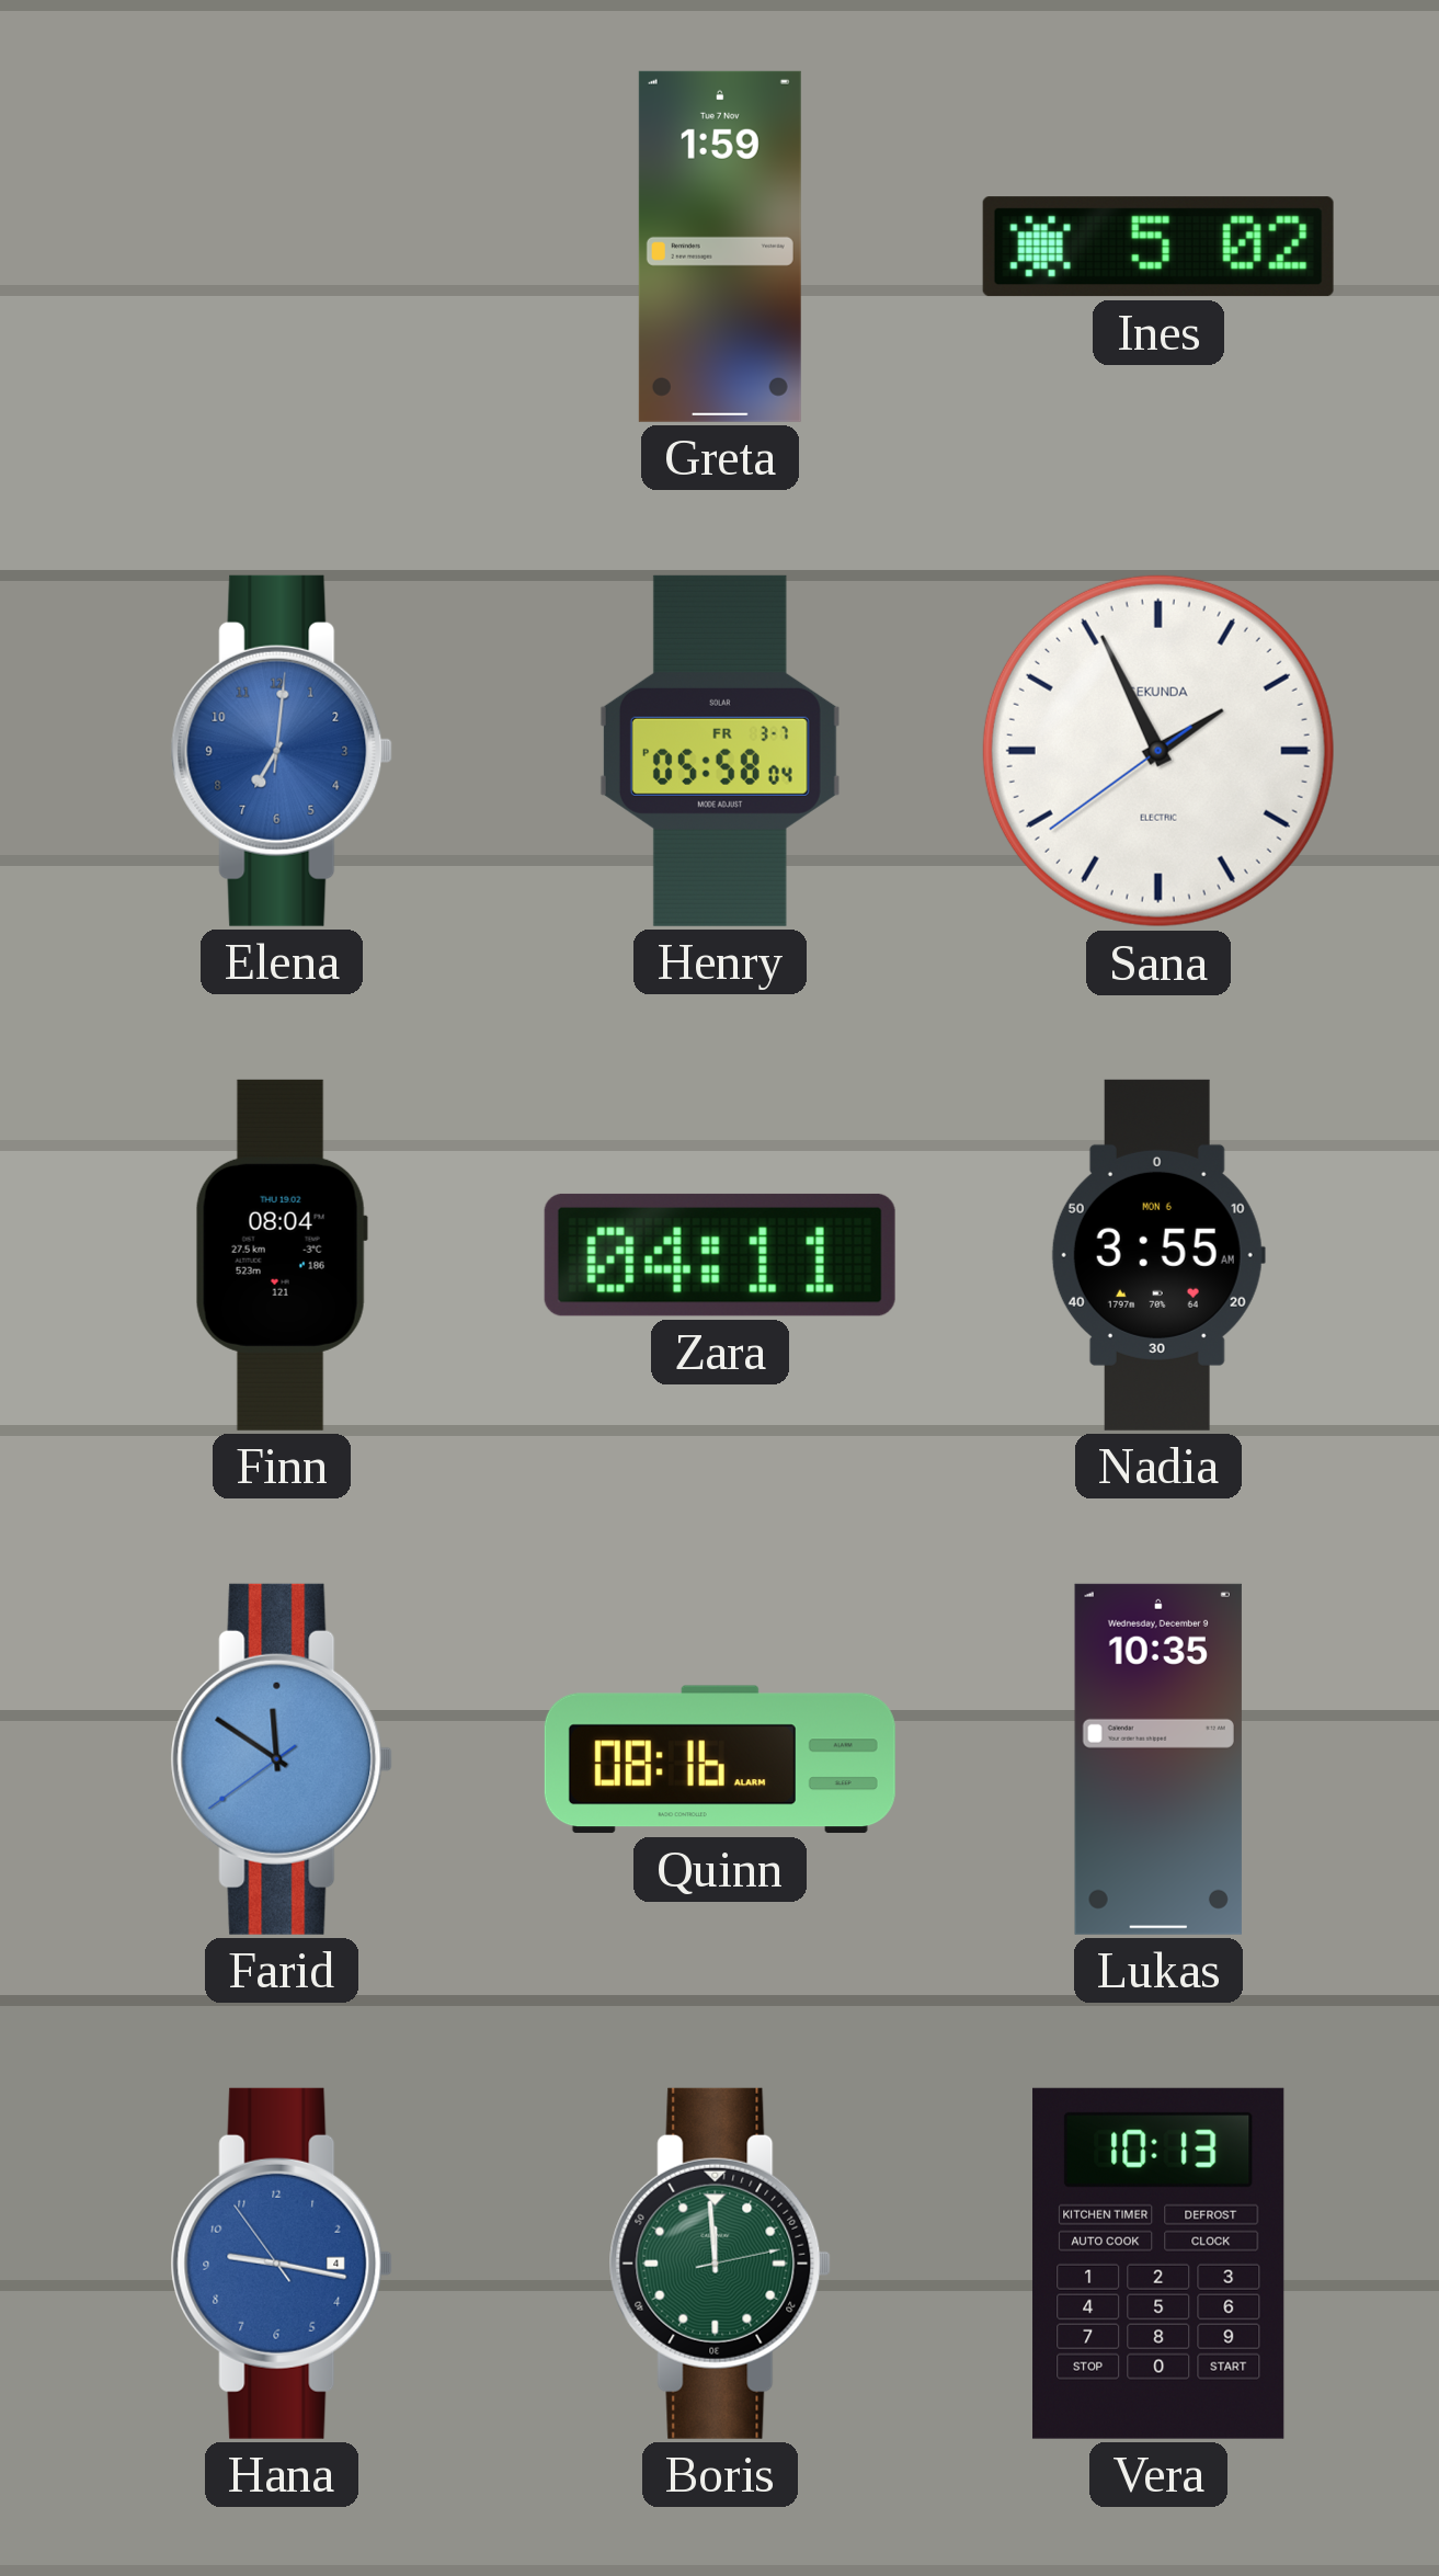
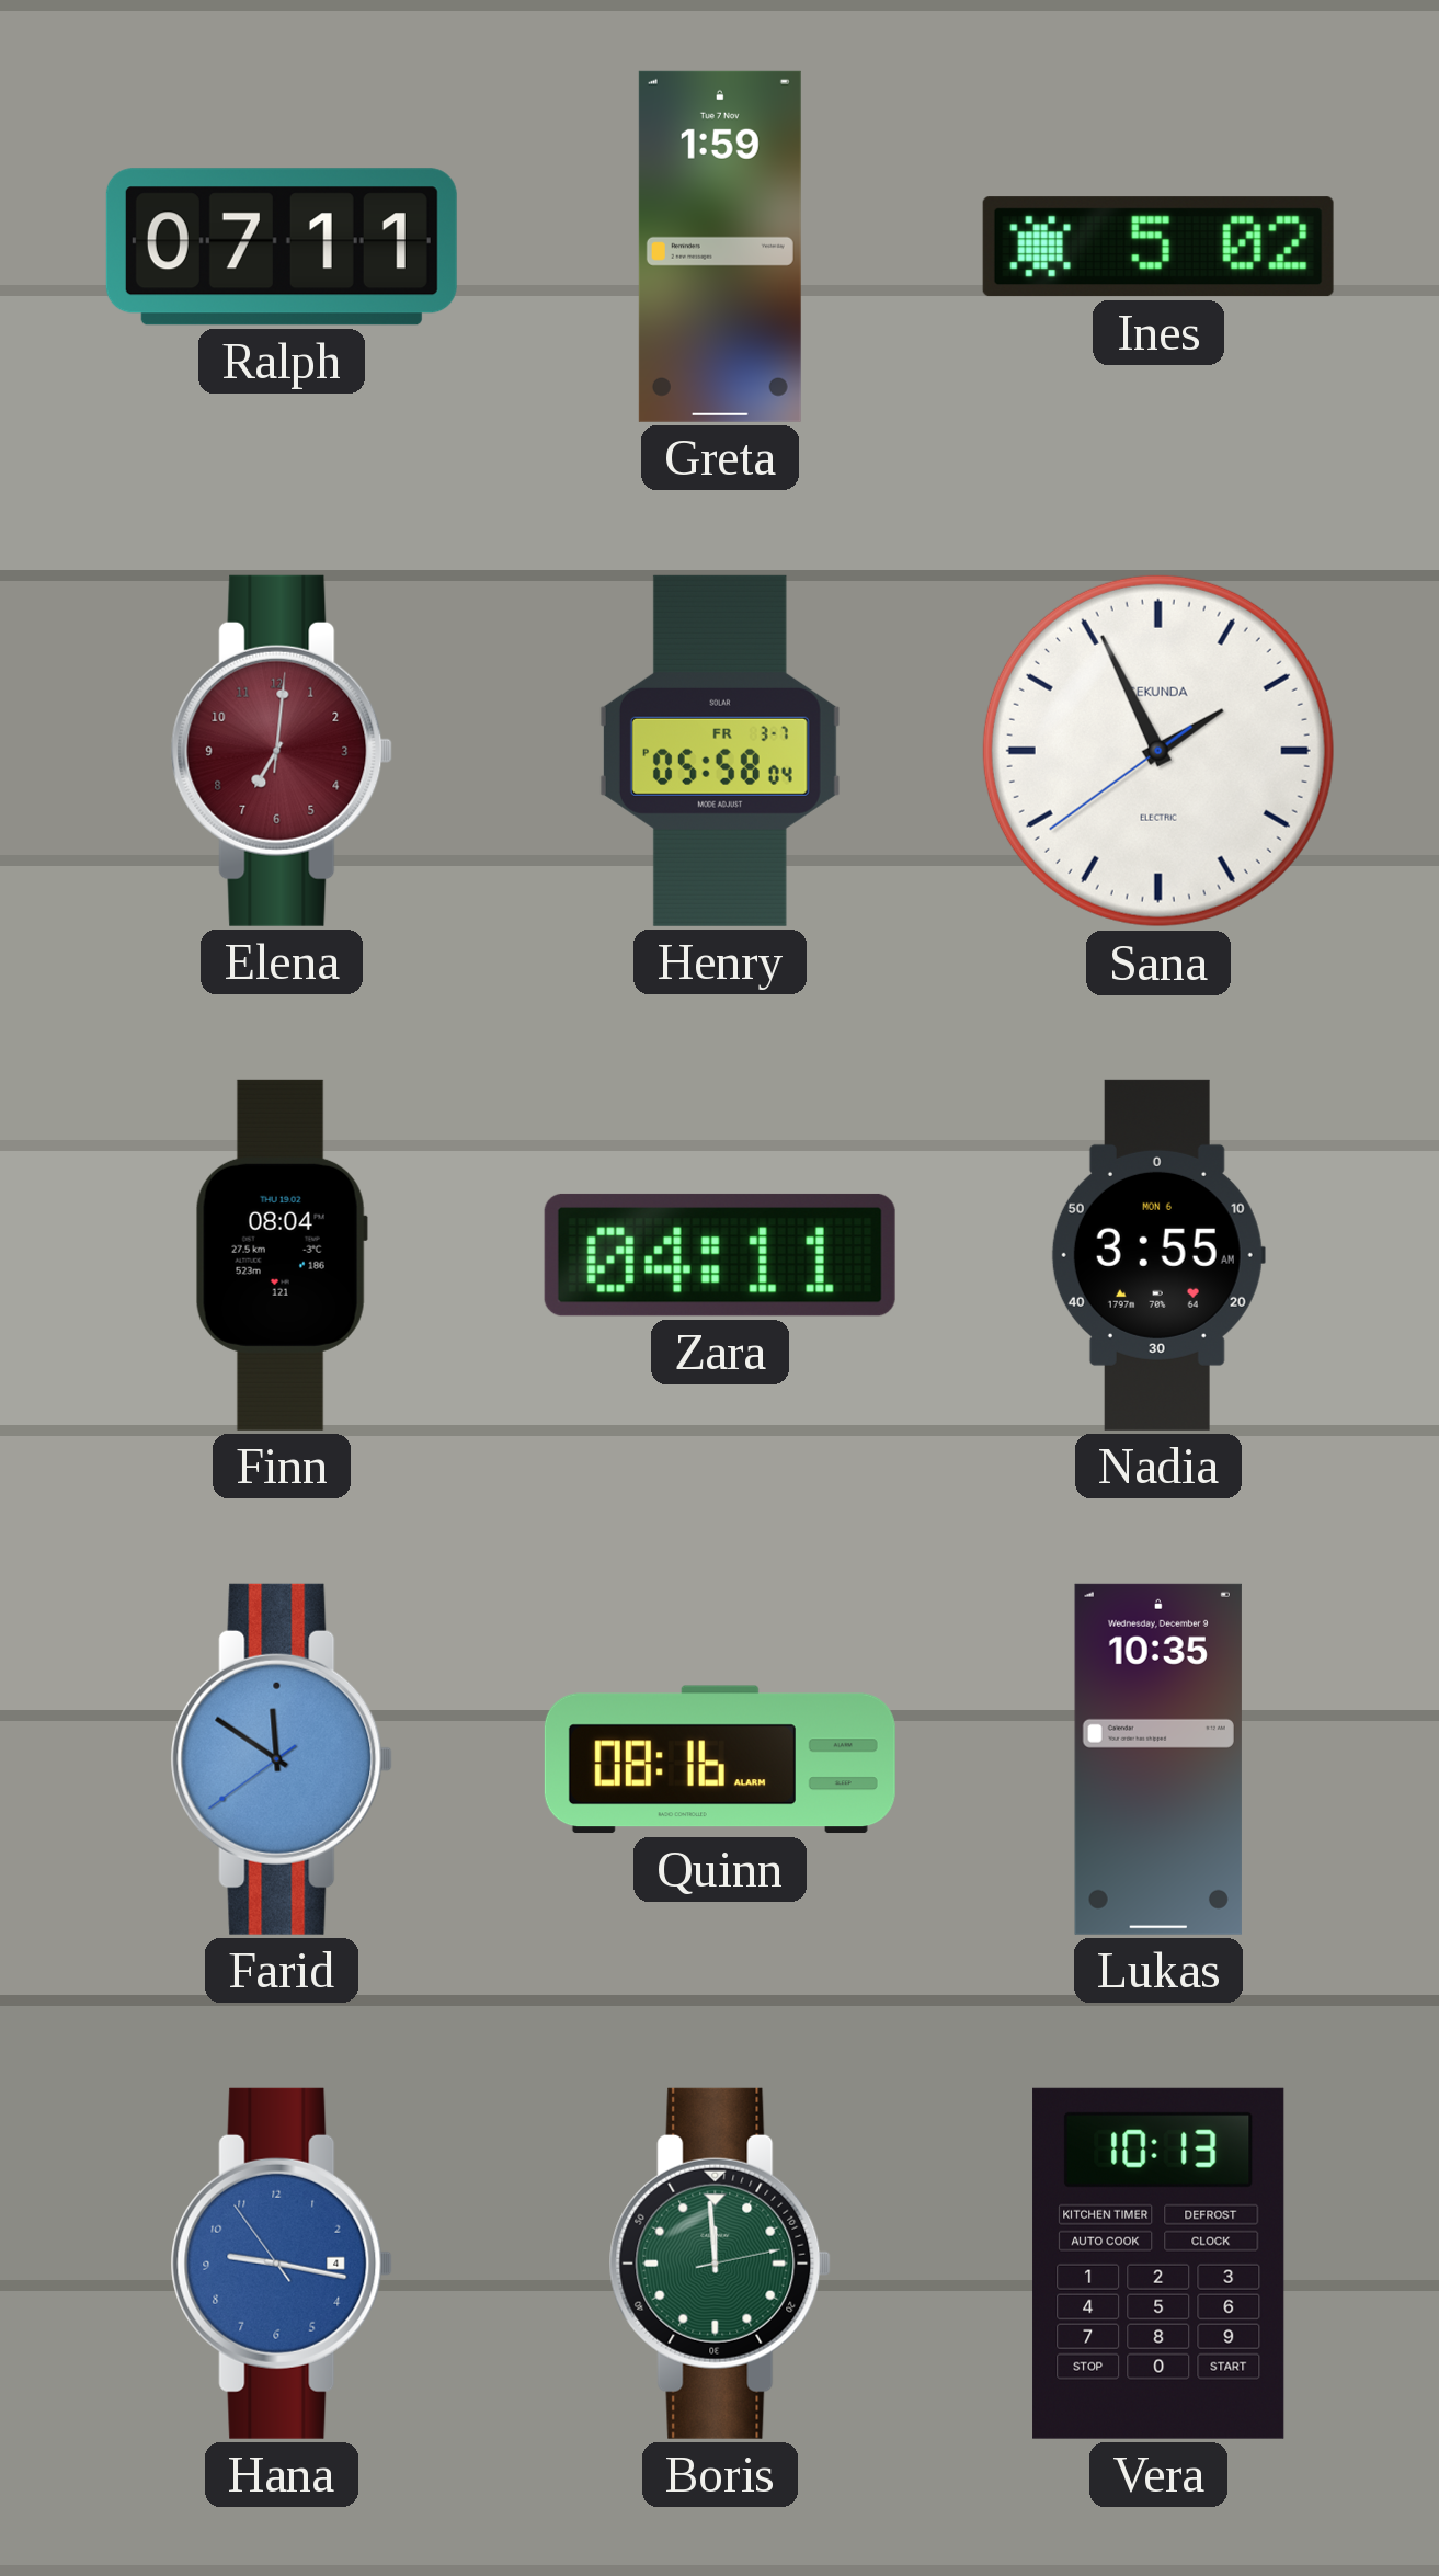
Ralph: none -> 07:11 (282, 247)
Elena dial: blue -> burgundy (282, 751)
